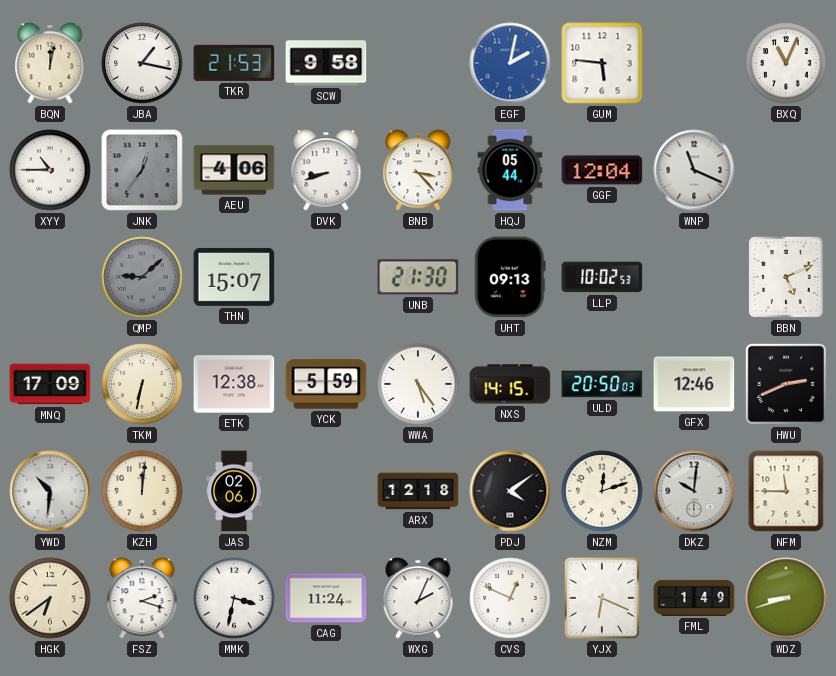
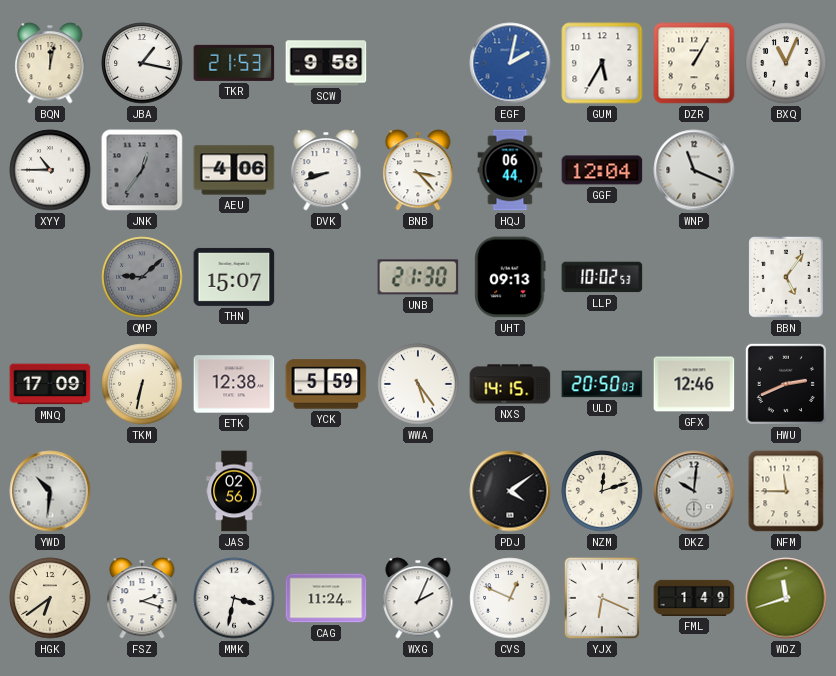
GUM: 5:46 -> 5:35 (602, 63)
DZR: none -> 1:05 (694, 63)
HQJ: 05:44 -> 06:44 (510, 170)
BBN: 5:11 -> 5:06 (786, 277)
KZH: 12:01 -> none (142, 491)
JAS: 02:06 -> 02:56 (234, 491)
ARX: 12:18 -> none (418, 491)
WDZ: 8:42 -> 11:42 (786, 598)
